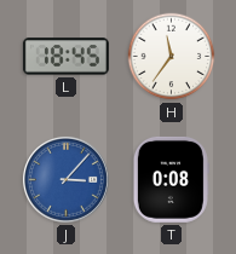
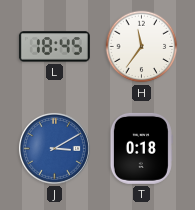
J: 3:07 -> 3:10 (54, 148)
T: 0:08 -> 0:18 (141, 148)
